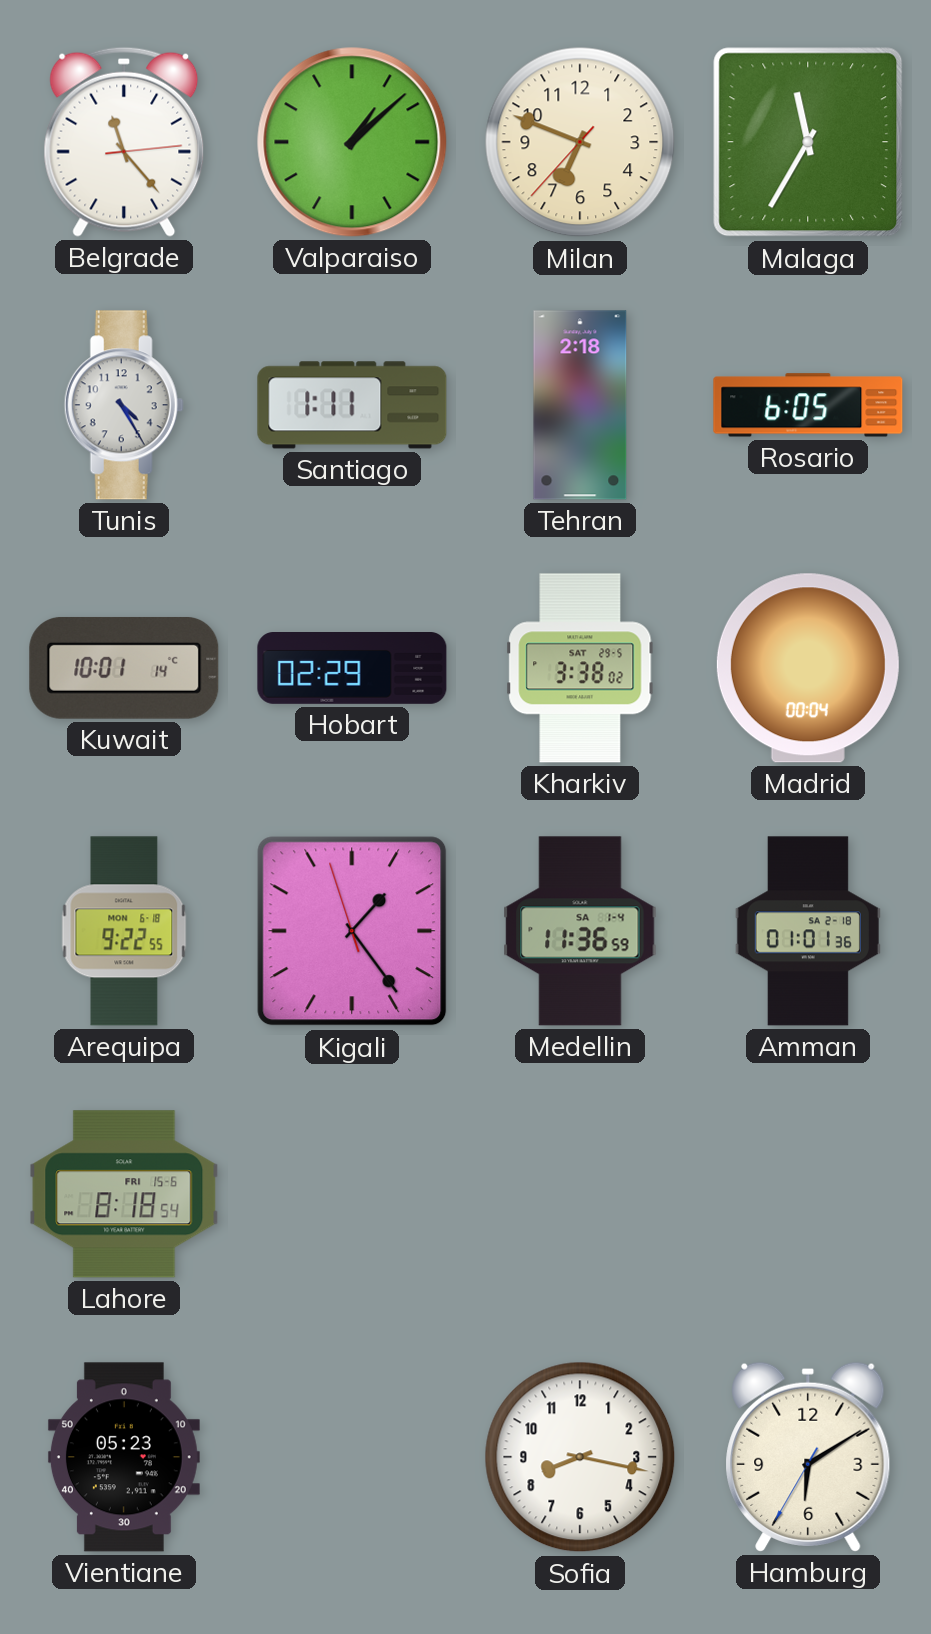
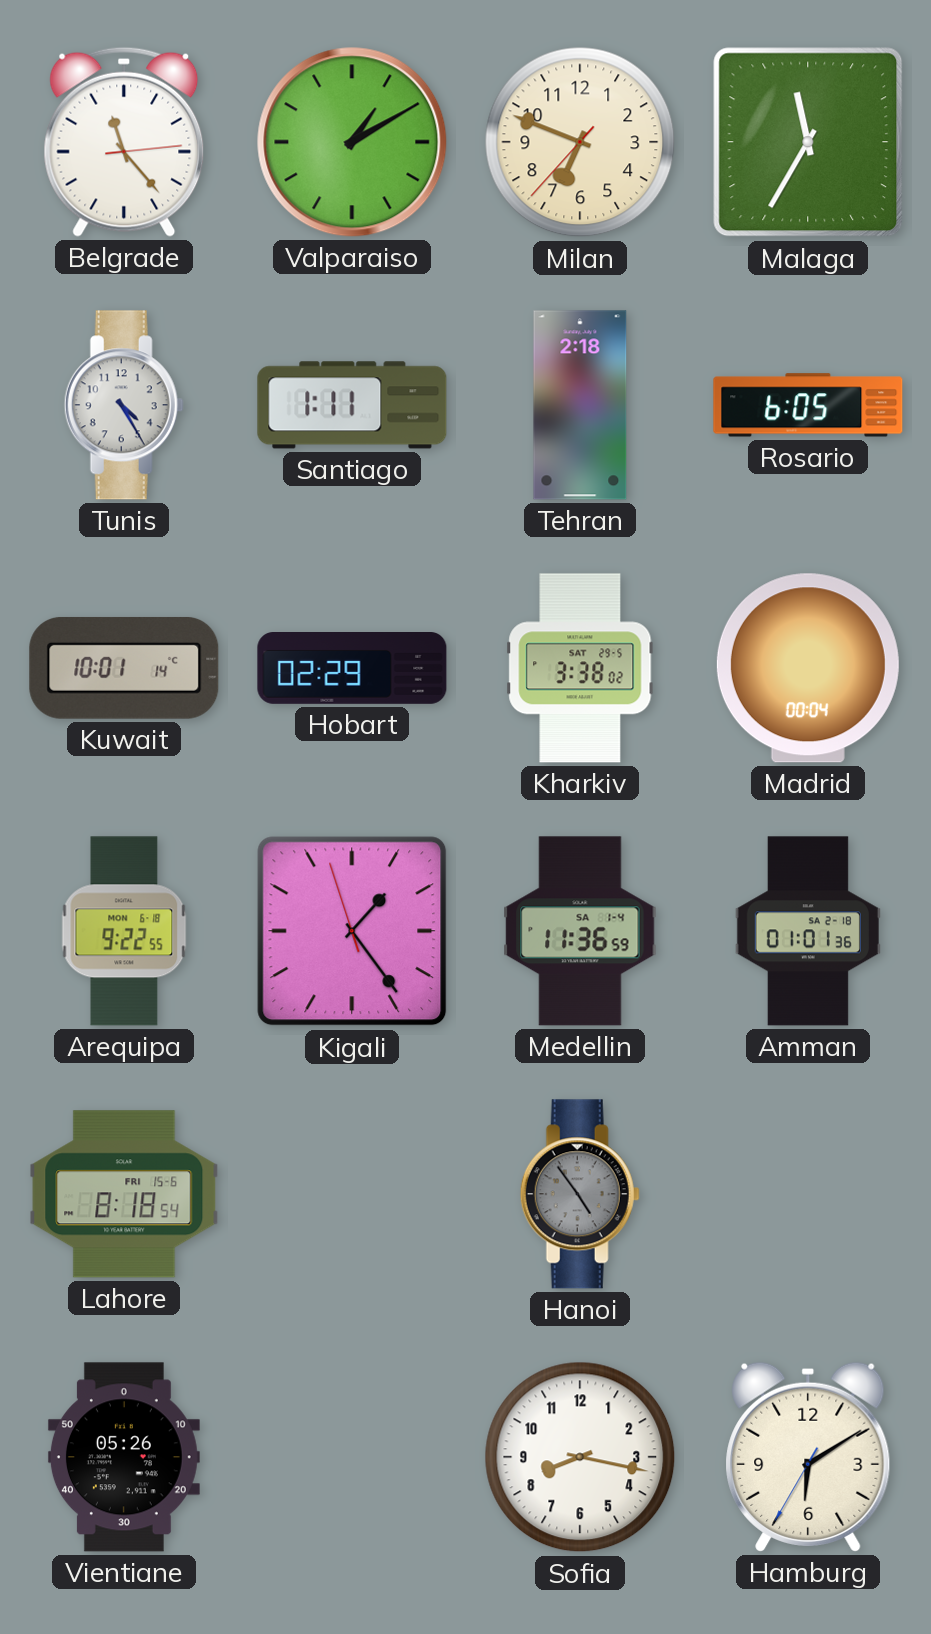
Valparaiso: 1:08 -> 1:10 (352, 142)
Hanoi: none -> 4:54 (580, 1194)
Vientiane: 05:23 -> 05:26 (124, 1457)
